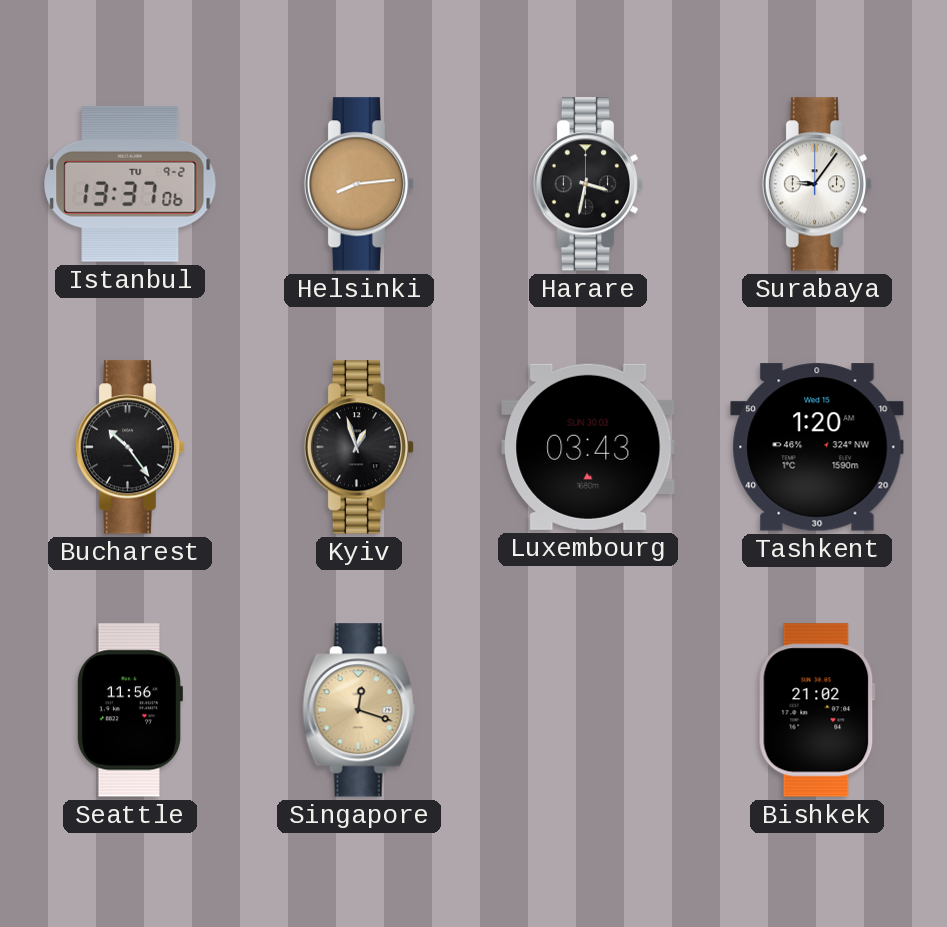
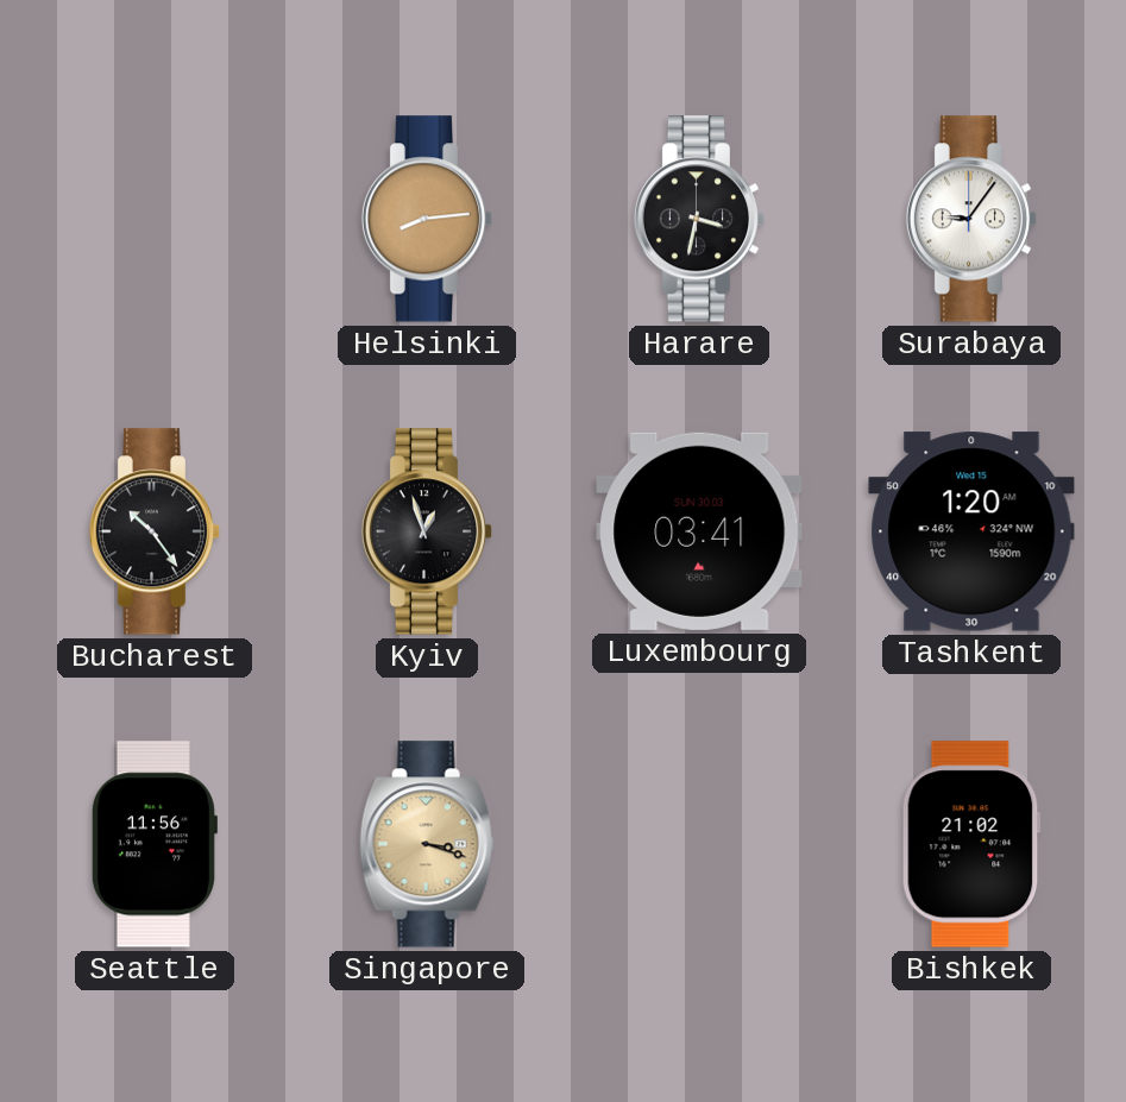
Istanbul: 13:37 -> none (130, 184)
Luxembourg: 03:43 -> 03:41 (699, 531)
Singapore: 12:18 -> 3:18 (427, 844)
